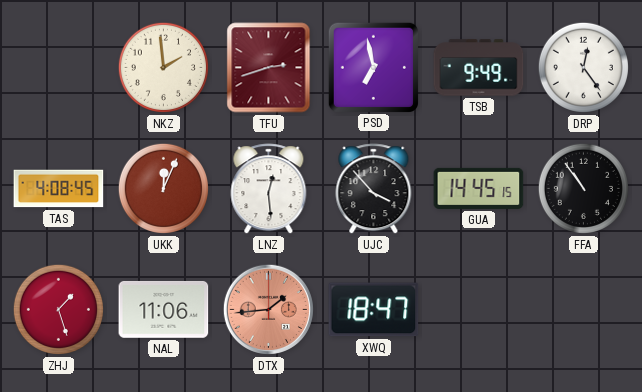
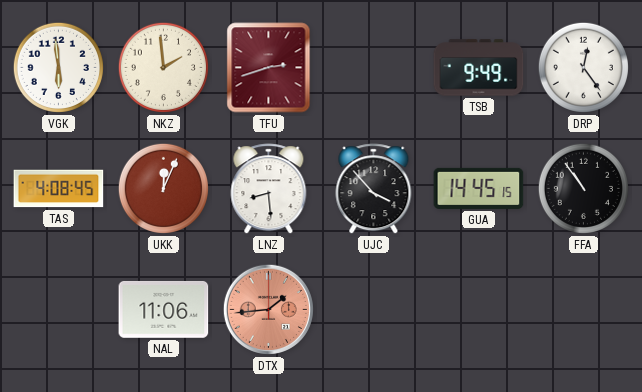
VGK: none -> 5:59 (58, 67)
PSD: 6:58 -> none (373, 67)
LNZ: 12:29 -> 8:29 (269, 189)
ZHJ: 1:27 -> none (58, 309)
XWQ: 18:47 -> none (374, 310)
